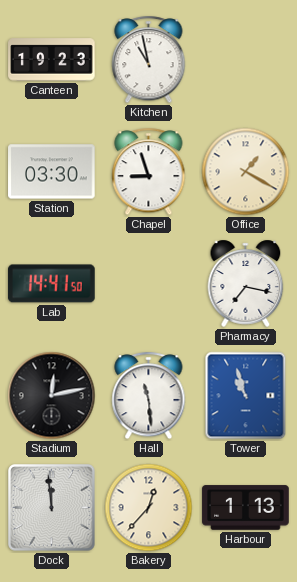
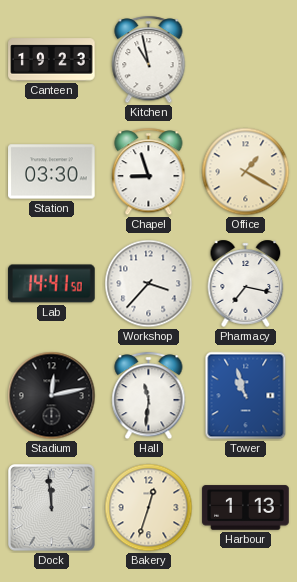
Workshop: none -> 3:37 (149, 284)
Hall: 11:29 -> 11:31 (149, 396)
Bakery: 12:37 -> 12:33 (149, 508)
